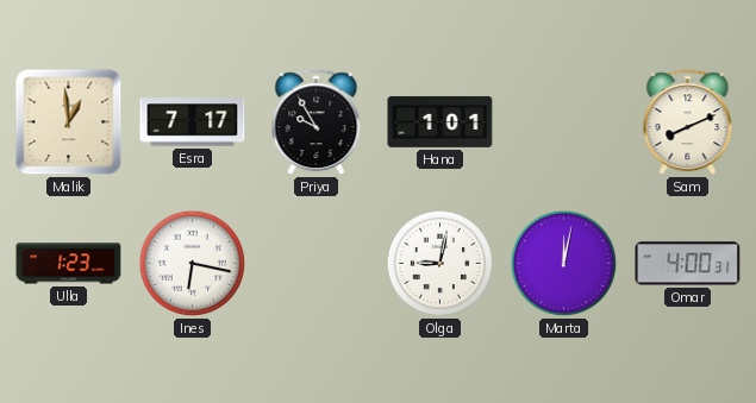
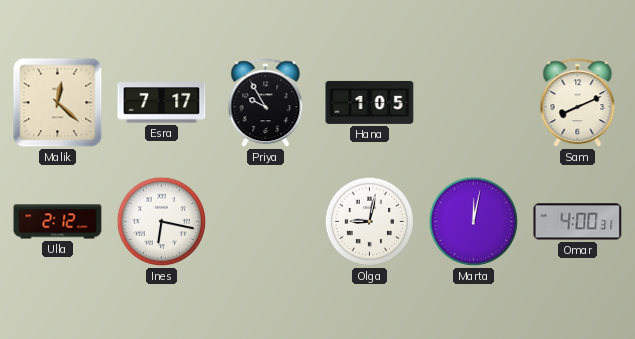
Malik: 12:59 -> 12:22 (58, 103)
Hana: 1:01 -> 1:05 (370, 102)
Ulla: 1:23 -> 2:12 (58, 222)
